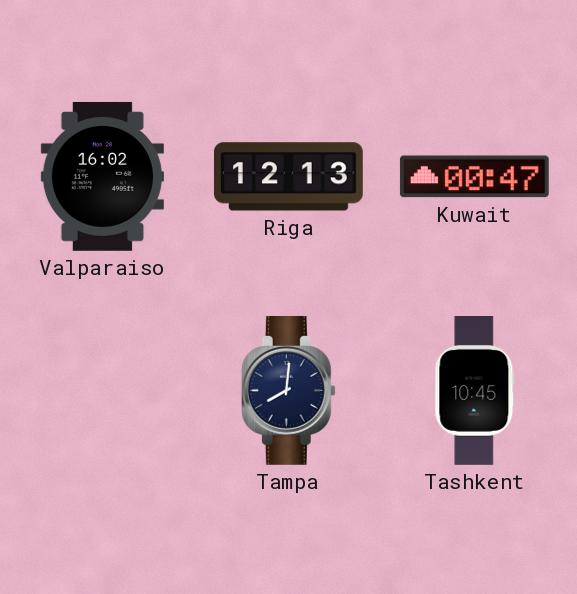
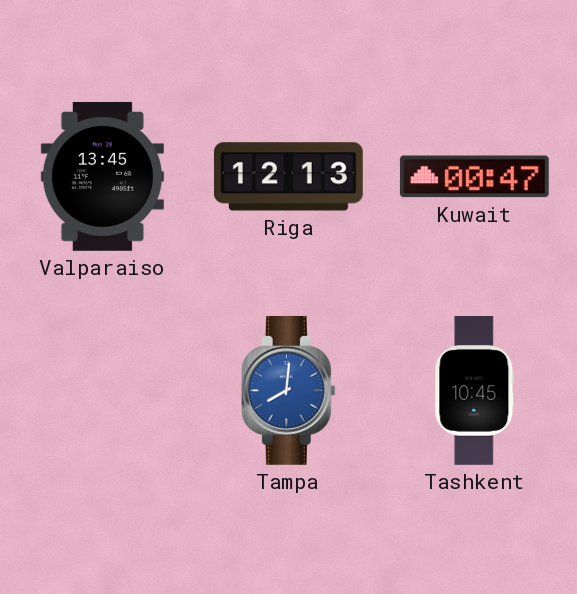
Valparaiso: 16:02 -> 13:45 (102, 177)
Tampa dial: navy -> blue (288, 390)
